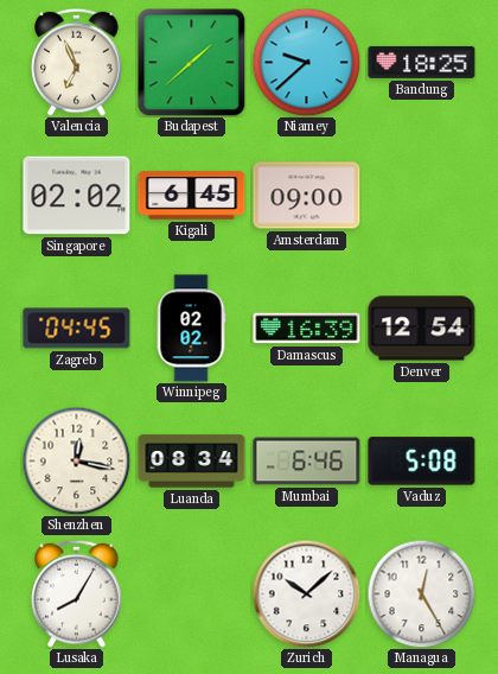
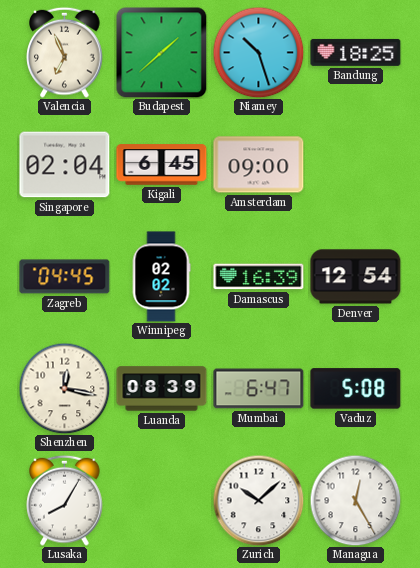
Niamey: 9:38 -> 10:27 (258, 52)
Singapore: 02:02 -> 02:04 (65, 165)
Luanda: 08:34 -> 08:39 (162, 389)
Mumbai: 6:46 -> 6:47 (259, 389)
